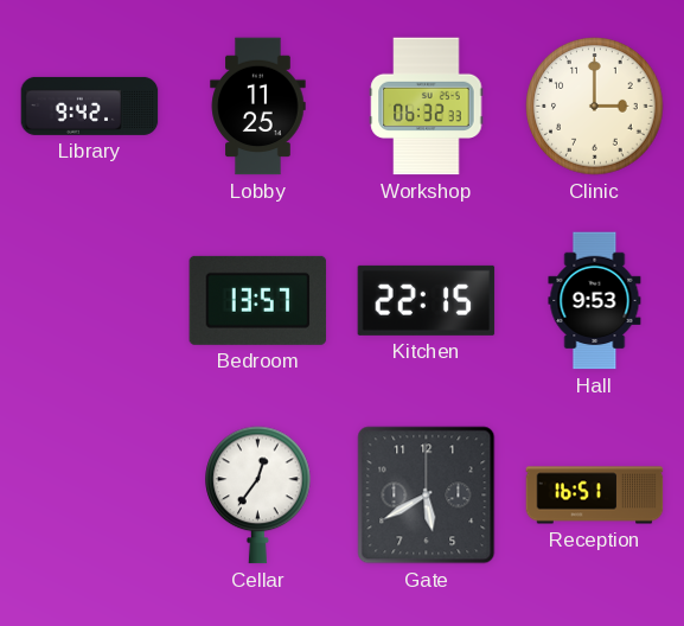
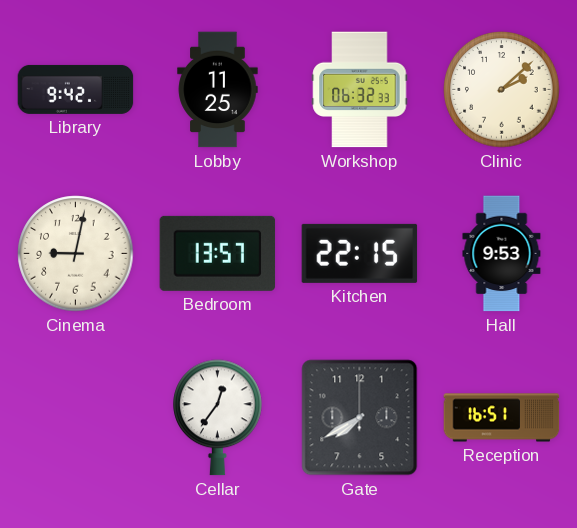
Clinic: 3:00 -> 2:08 (502, 90)
Cinema: none -> 9:02 (76, 254)
Gate: 5:40 -> 7:40 (360, 418)
